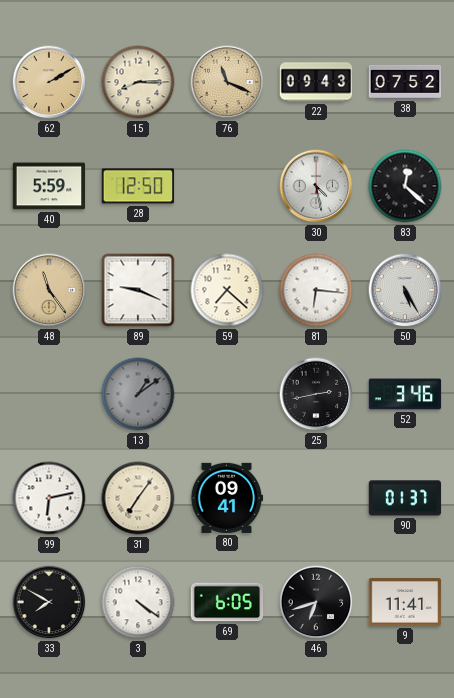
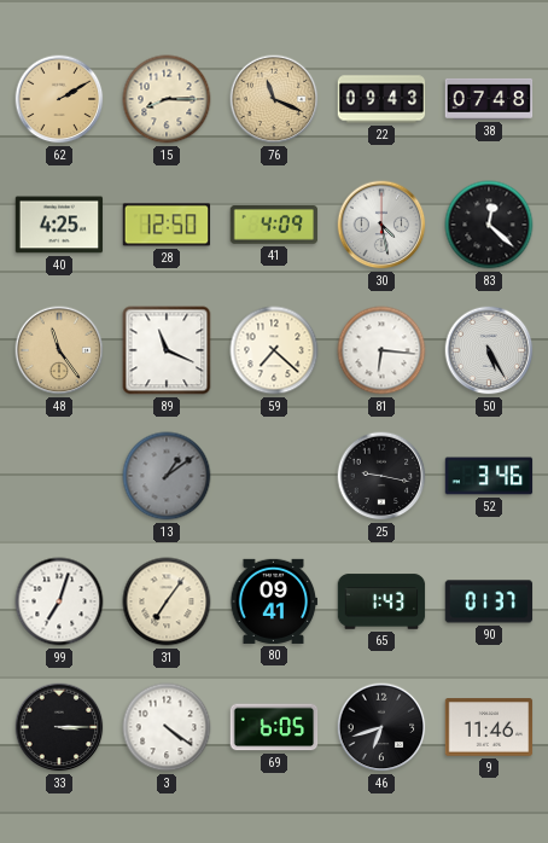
38: 07:52 -> 07:48 (489, 99)
40: 5:59 -> 4:25 (59, 225)
41: none -> 4:09 (274, 226)
89: 9:19 -> 11:19 (167, 350)
25: 2:43 -> 9:17 (381, 476)
99: 6:13 -> 7:03 (59, 601)
65: none -> 1:43 (381, 601)
33: 7:50 -> 3:15 (59, 727)
9: 11:41 -> 11:46 (489, 727)
